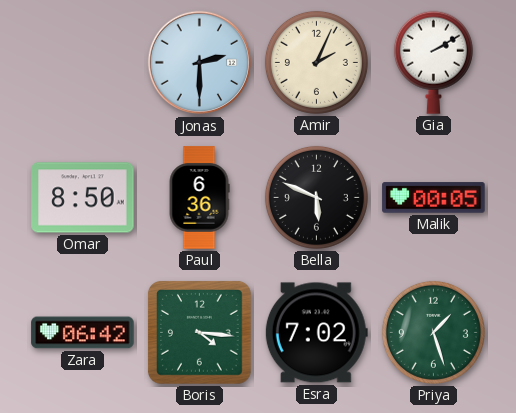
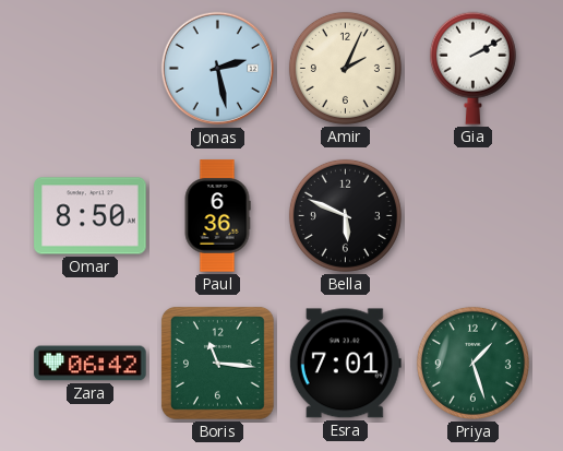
Jonas: 2:30 -> 2:28 (218, 69)
Malik: 00:05 -> none (434, 198)
Boris: 4:16 -> 11:16 (218, 363)
Esra: 7:02 -> 7:01 (345, 364)
